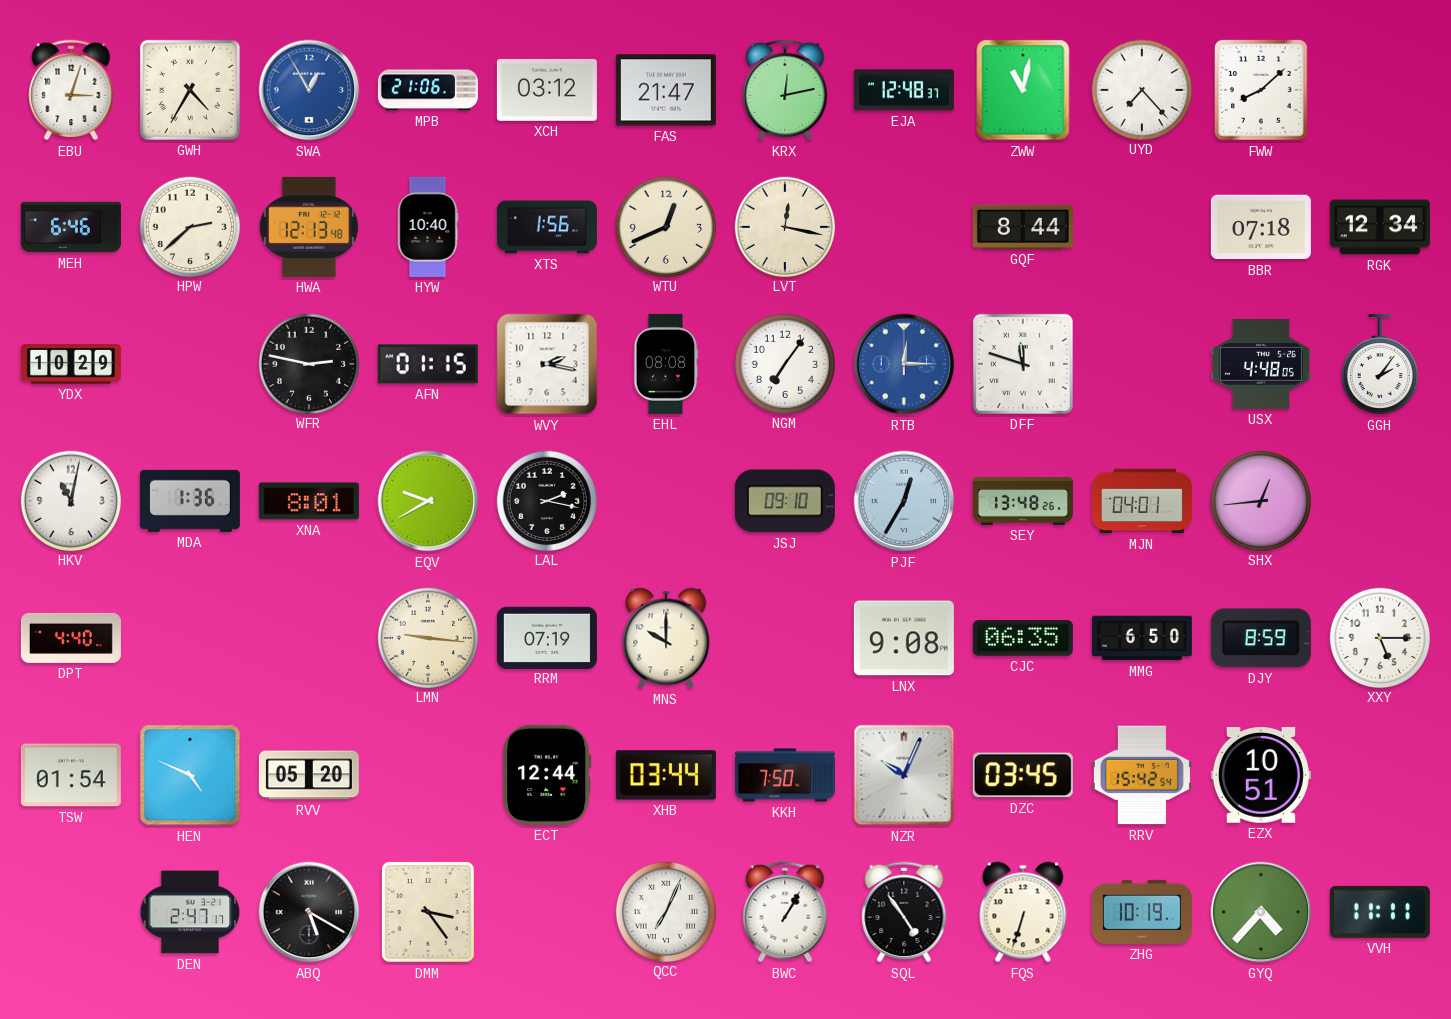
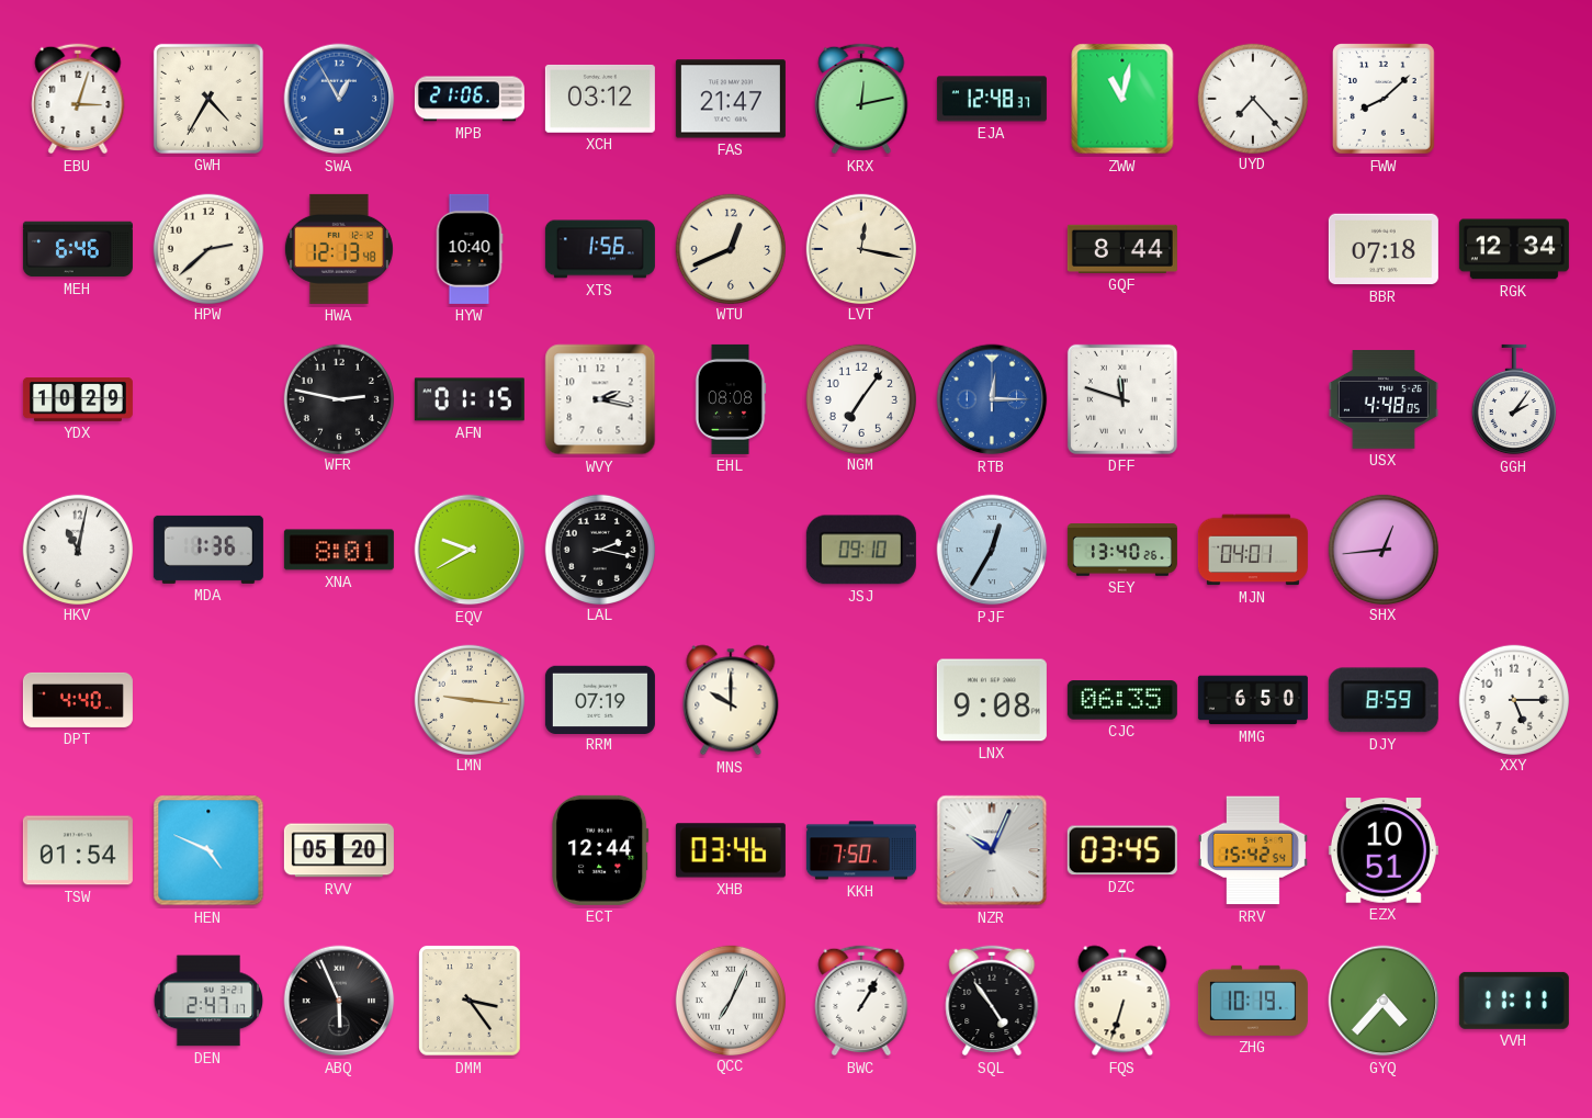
SEY: 13:48 -> 13:40 (1122, 551)
XHB: 03:44 -> 03:46 (731, 850)
ABQ: 5:20 -> 5:56 (339, 1001)
